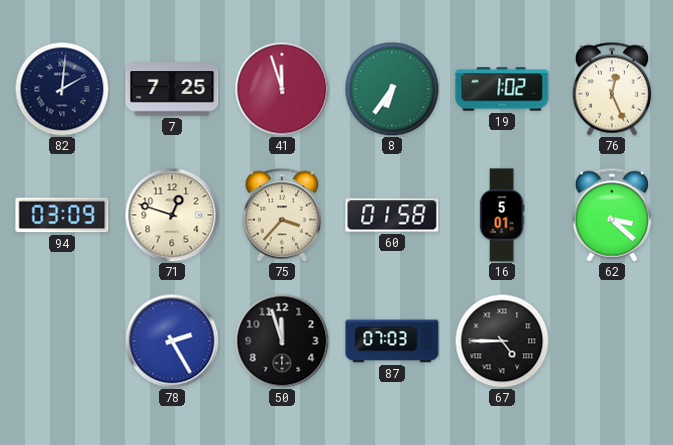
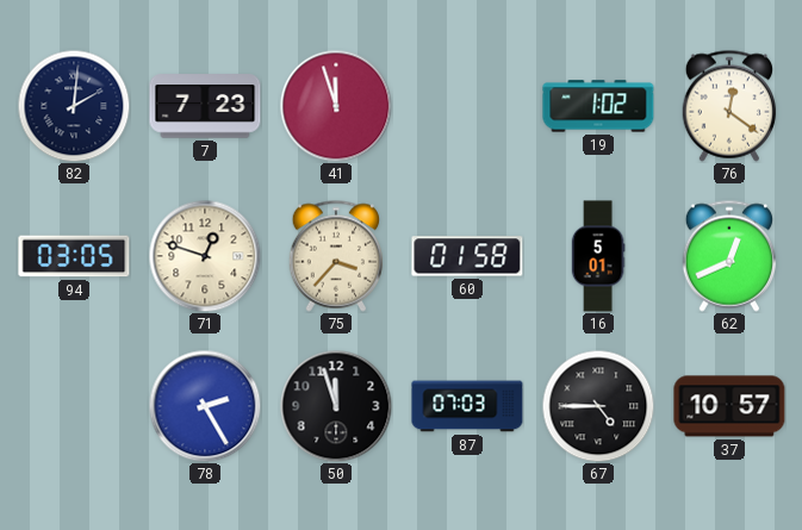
7: 7:25 -> 7:23 (205, 106)
8: 6:36 -> none (392, 89)
76: 12:26 -> 12:21 (729, 106)
94: 03:09 -> 03:05 (74, 256)
62: 3:22 -> 12:41 (729, 256)
37: none -> 10:57 (729, 406)
